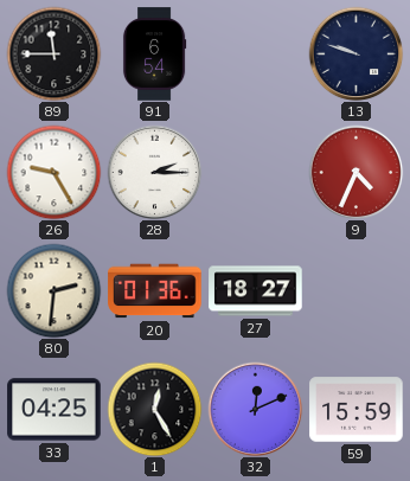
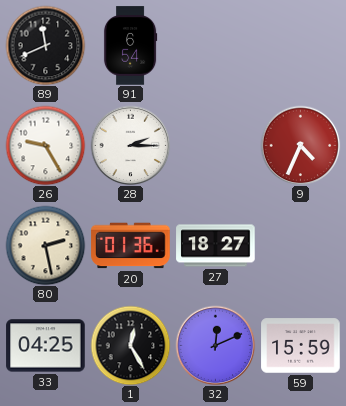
89: 11:45 -> 11:41 (45, 45)
13: 9:48 -> none (355, 53)
80: 2:31 -> 2:28 (45, 245)
